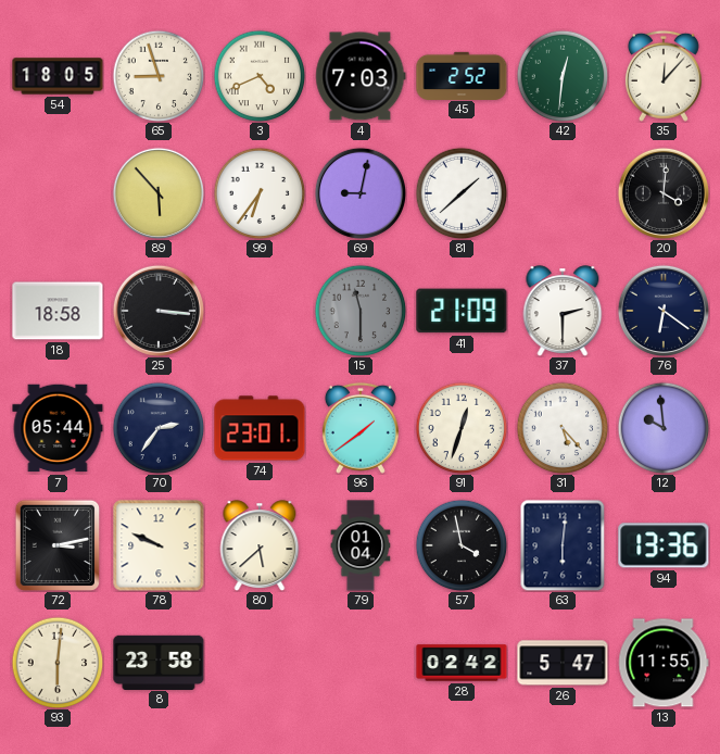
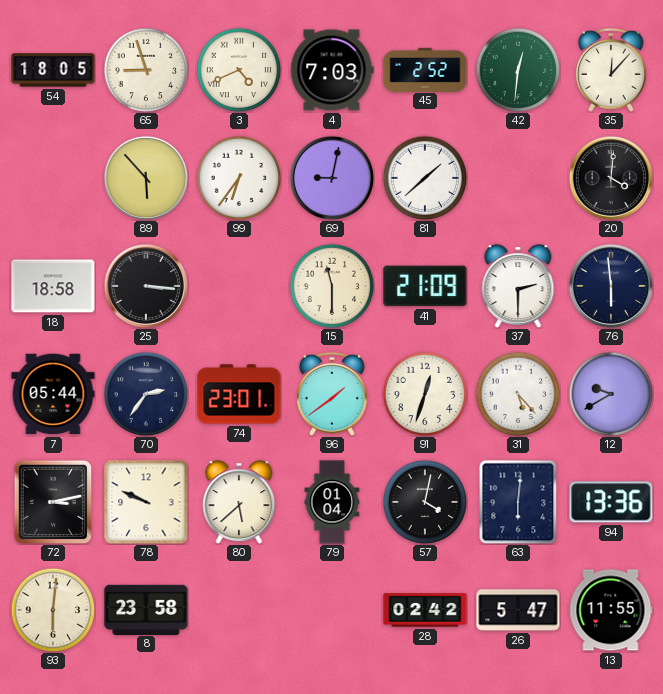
15 dial: grey -> cream (332, 286)
76: 6:21 -> 5:59 (610, 285)
12: 9:59 -> 9:40 (611, 394)
57: 3:58 -> 4:02 (425, 502)
